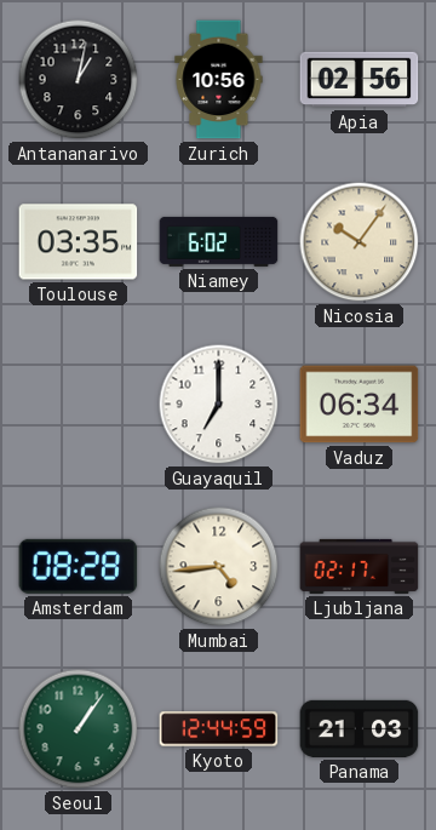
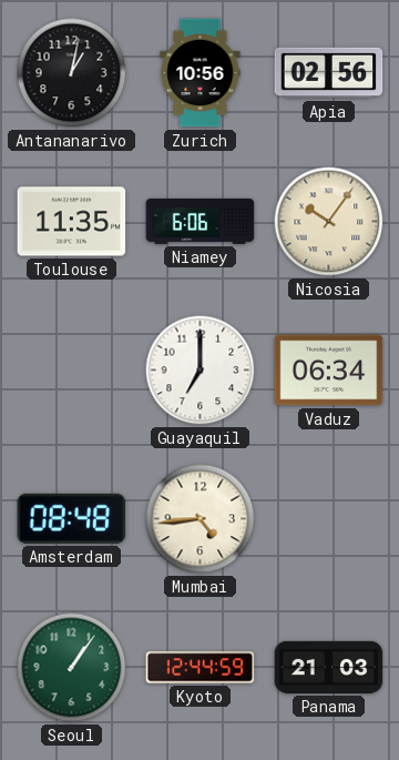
Toulouse: 03:35 -> 11:35 (72, 222)
Niamey: 6:02 -> 6:06 (201, 221)
Amsterdam: 08:28 -> 08:48 (72, 518)
Ljubljana: 02:17 -> none (360, 566)
